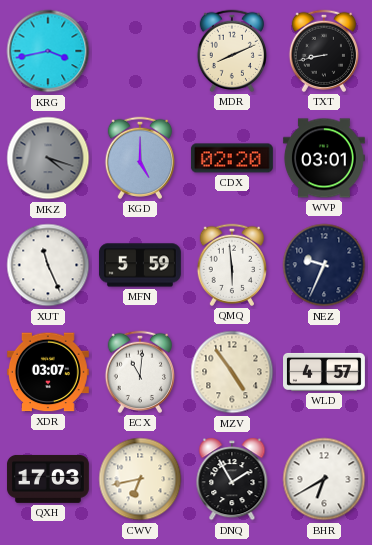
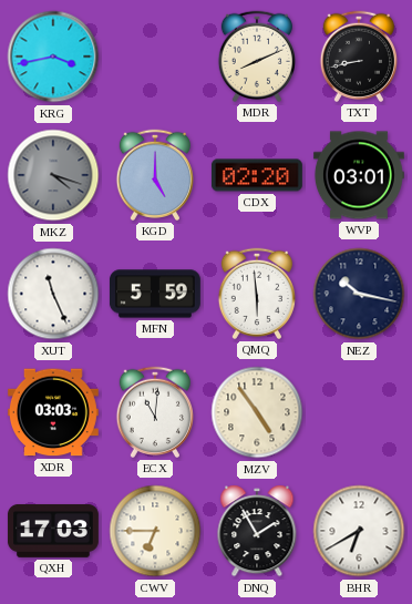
NEZ: 9:34 -> 10:17 (359, 294)
XDR: 03:07 -> 03:03 (53, 412)
WLD: 4:57 -> none (325, 372)
CWV: 6:43 -> 6:45 (155, 531)
